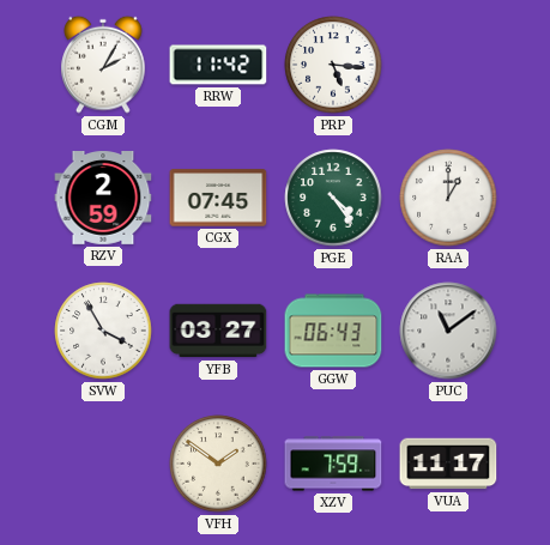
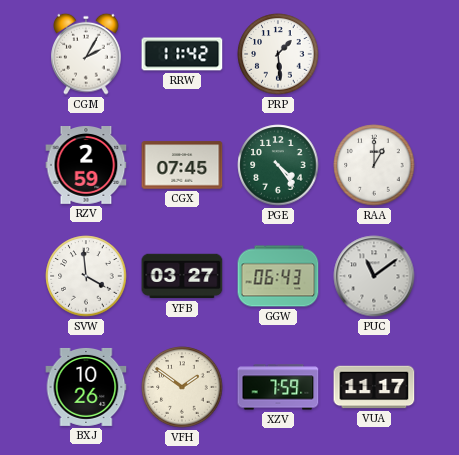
PRP: 5:16 -> 1:29 (278, 54)
SVW: 3:55 -> 3:59 (86, 276)
BXJ: none -> 10:26 (86, 387)
